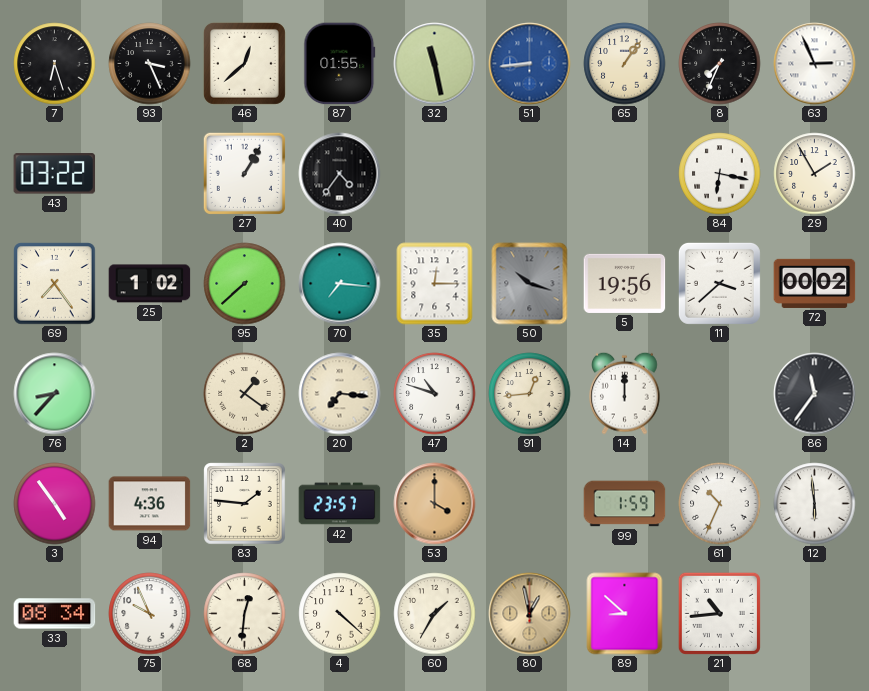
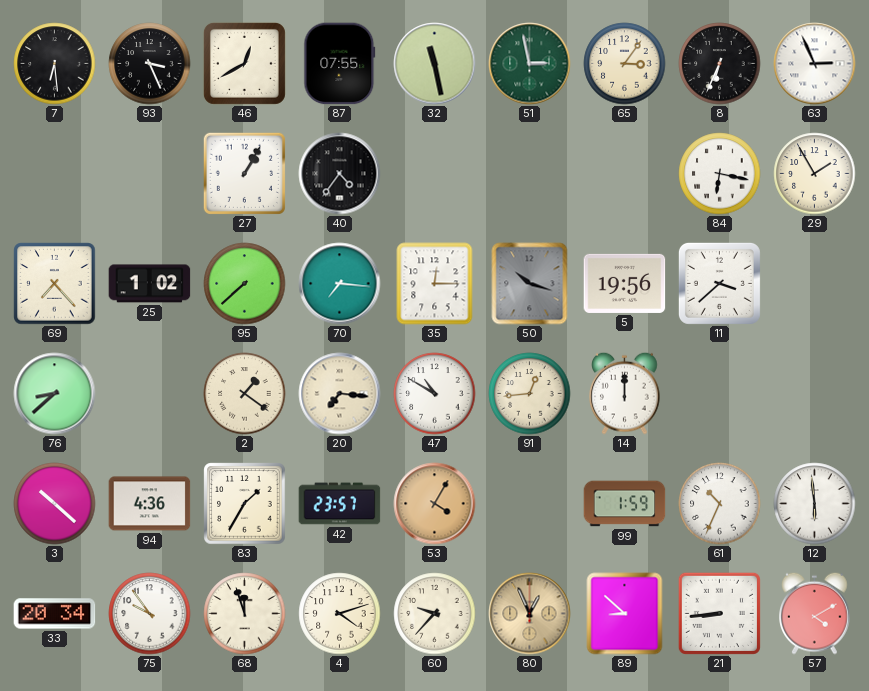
7: 6:27 -> 6:29 (55, 64)
46: 12:38 -> 12:40 (244, 63)
87: 01:55 -> 07:55 (340, 64)
51: 8:44 -> 2:58 (530, 64)
51 dial: blue -> green (530, 64)
65: 1:06 -> 3:06 (625, 64)
8: 7:34 -> 6:34 (720, 64)
43: 03:22 -> none (55, 174)
69: 7:24 -> 7:23 (55, 284)
72: 00:02 -> none (815, 283)
76: 8:37 -> 8:38 (55, 394)
47: 10:48 -> 10:50 (435, 394)
86: 11:36 -> none (815, 394)
3: 4:54 -> 10:22 (55, 504)
83: 1:46 -> 1:35 (245, 504)
53: 4:00 -> 4:05 (435, 504)
33: 08:34 -> 20:34 (55, 614)
75: 9:56 -> 9:54 (150, 614)
68: 12:31 -> 11:57 (245, 614)
4: 4:22 -> 4:12 (340, 614)
60: 1:35 -> 9:37 (435, 614)
80: 12:58 -> 12:56 (530, 614)
21: 10:44 -> 8:44 (719, 613)
57: none -> 4:10 (815, 613)
